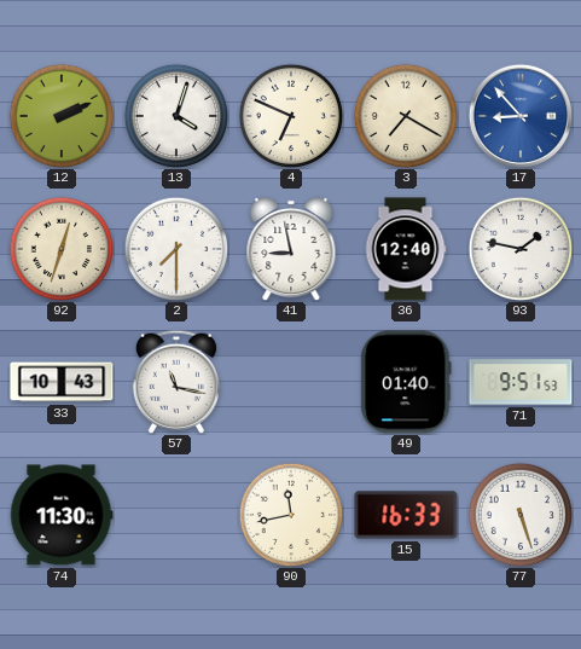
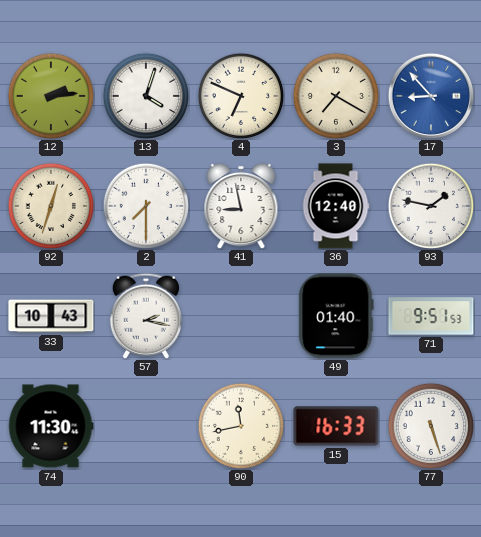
12: 2:11 -> 2:14 (51, 96)
57: 11:17 -> 2:17 (146, 316)
